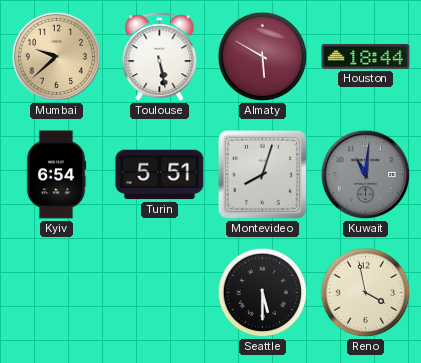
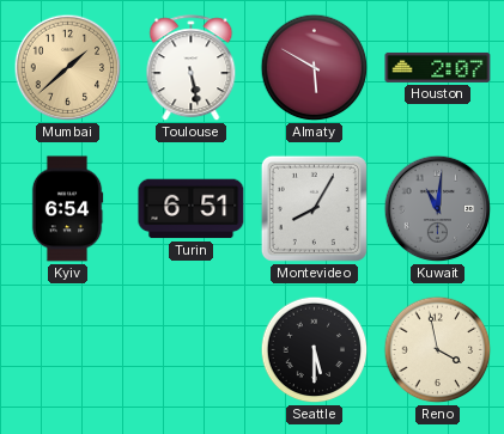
Mumbai: 9:38 -> 1:38 (68, 68)
Houston: 18:44 -> 2:07 (438, 67)
Turin: 5:51 -> 6:51 (192, 209)
Montevideo: 8:03 -> 8:05 (314, 208)
